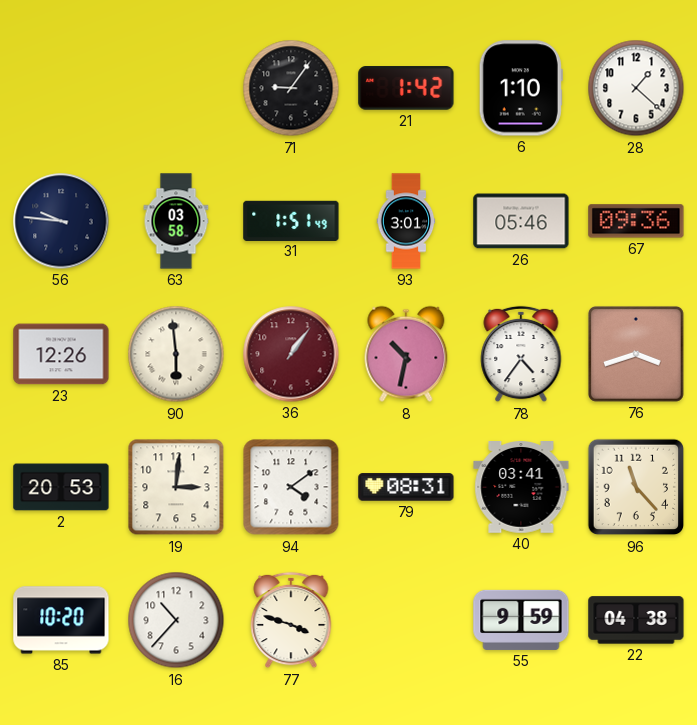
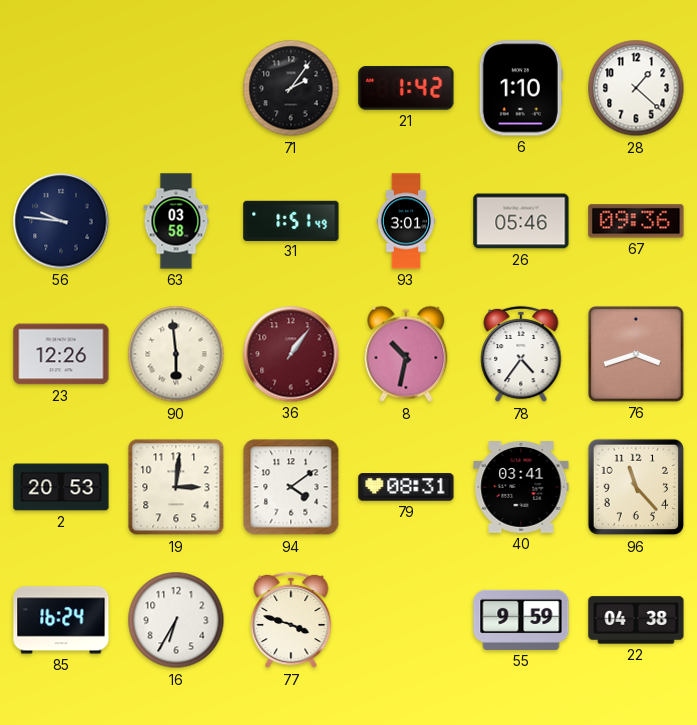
71: 9:06 -> 2:06 (291, 88)
85: 10:20 -> 16:24 (61, 620)
16: 10:37 -> 6:35 (176, 620)
